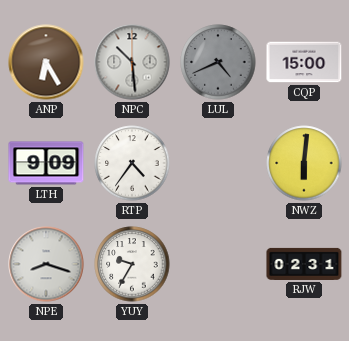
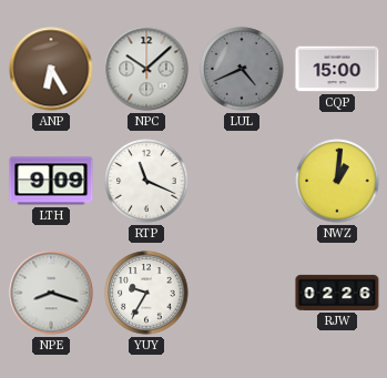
NPC: 10:29 -> 10:08 (146, 69)
RTP: 4:36 -> 11:19 (146, 181)
NWZ: 6:01 -> 1:01 (337, 181)
RJW: 02:31 -> 02:26 (337, 293)
